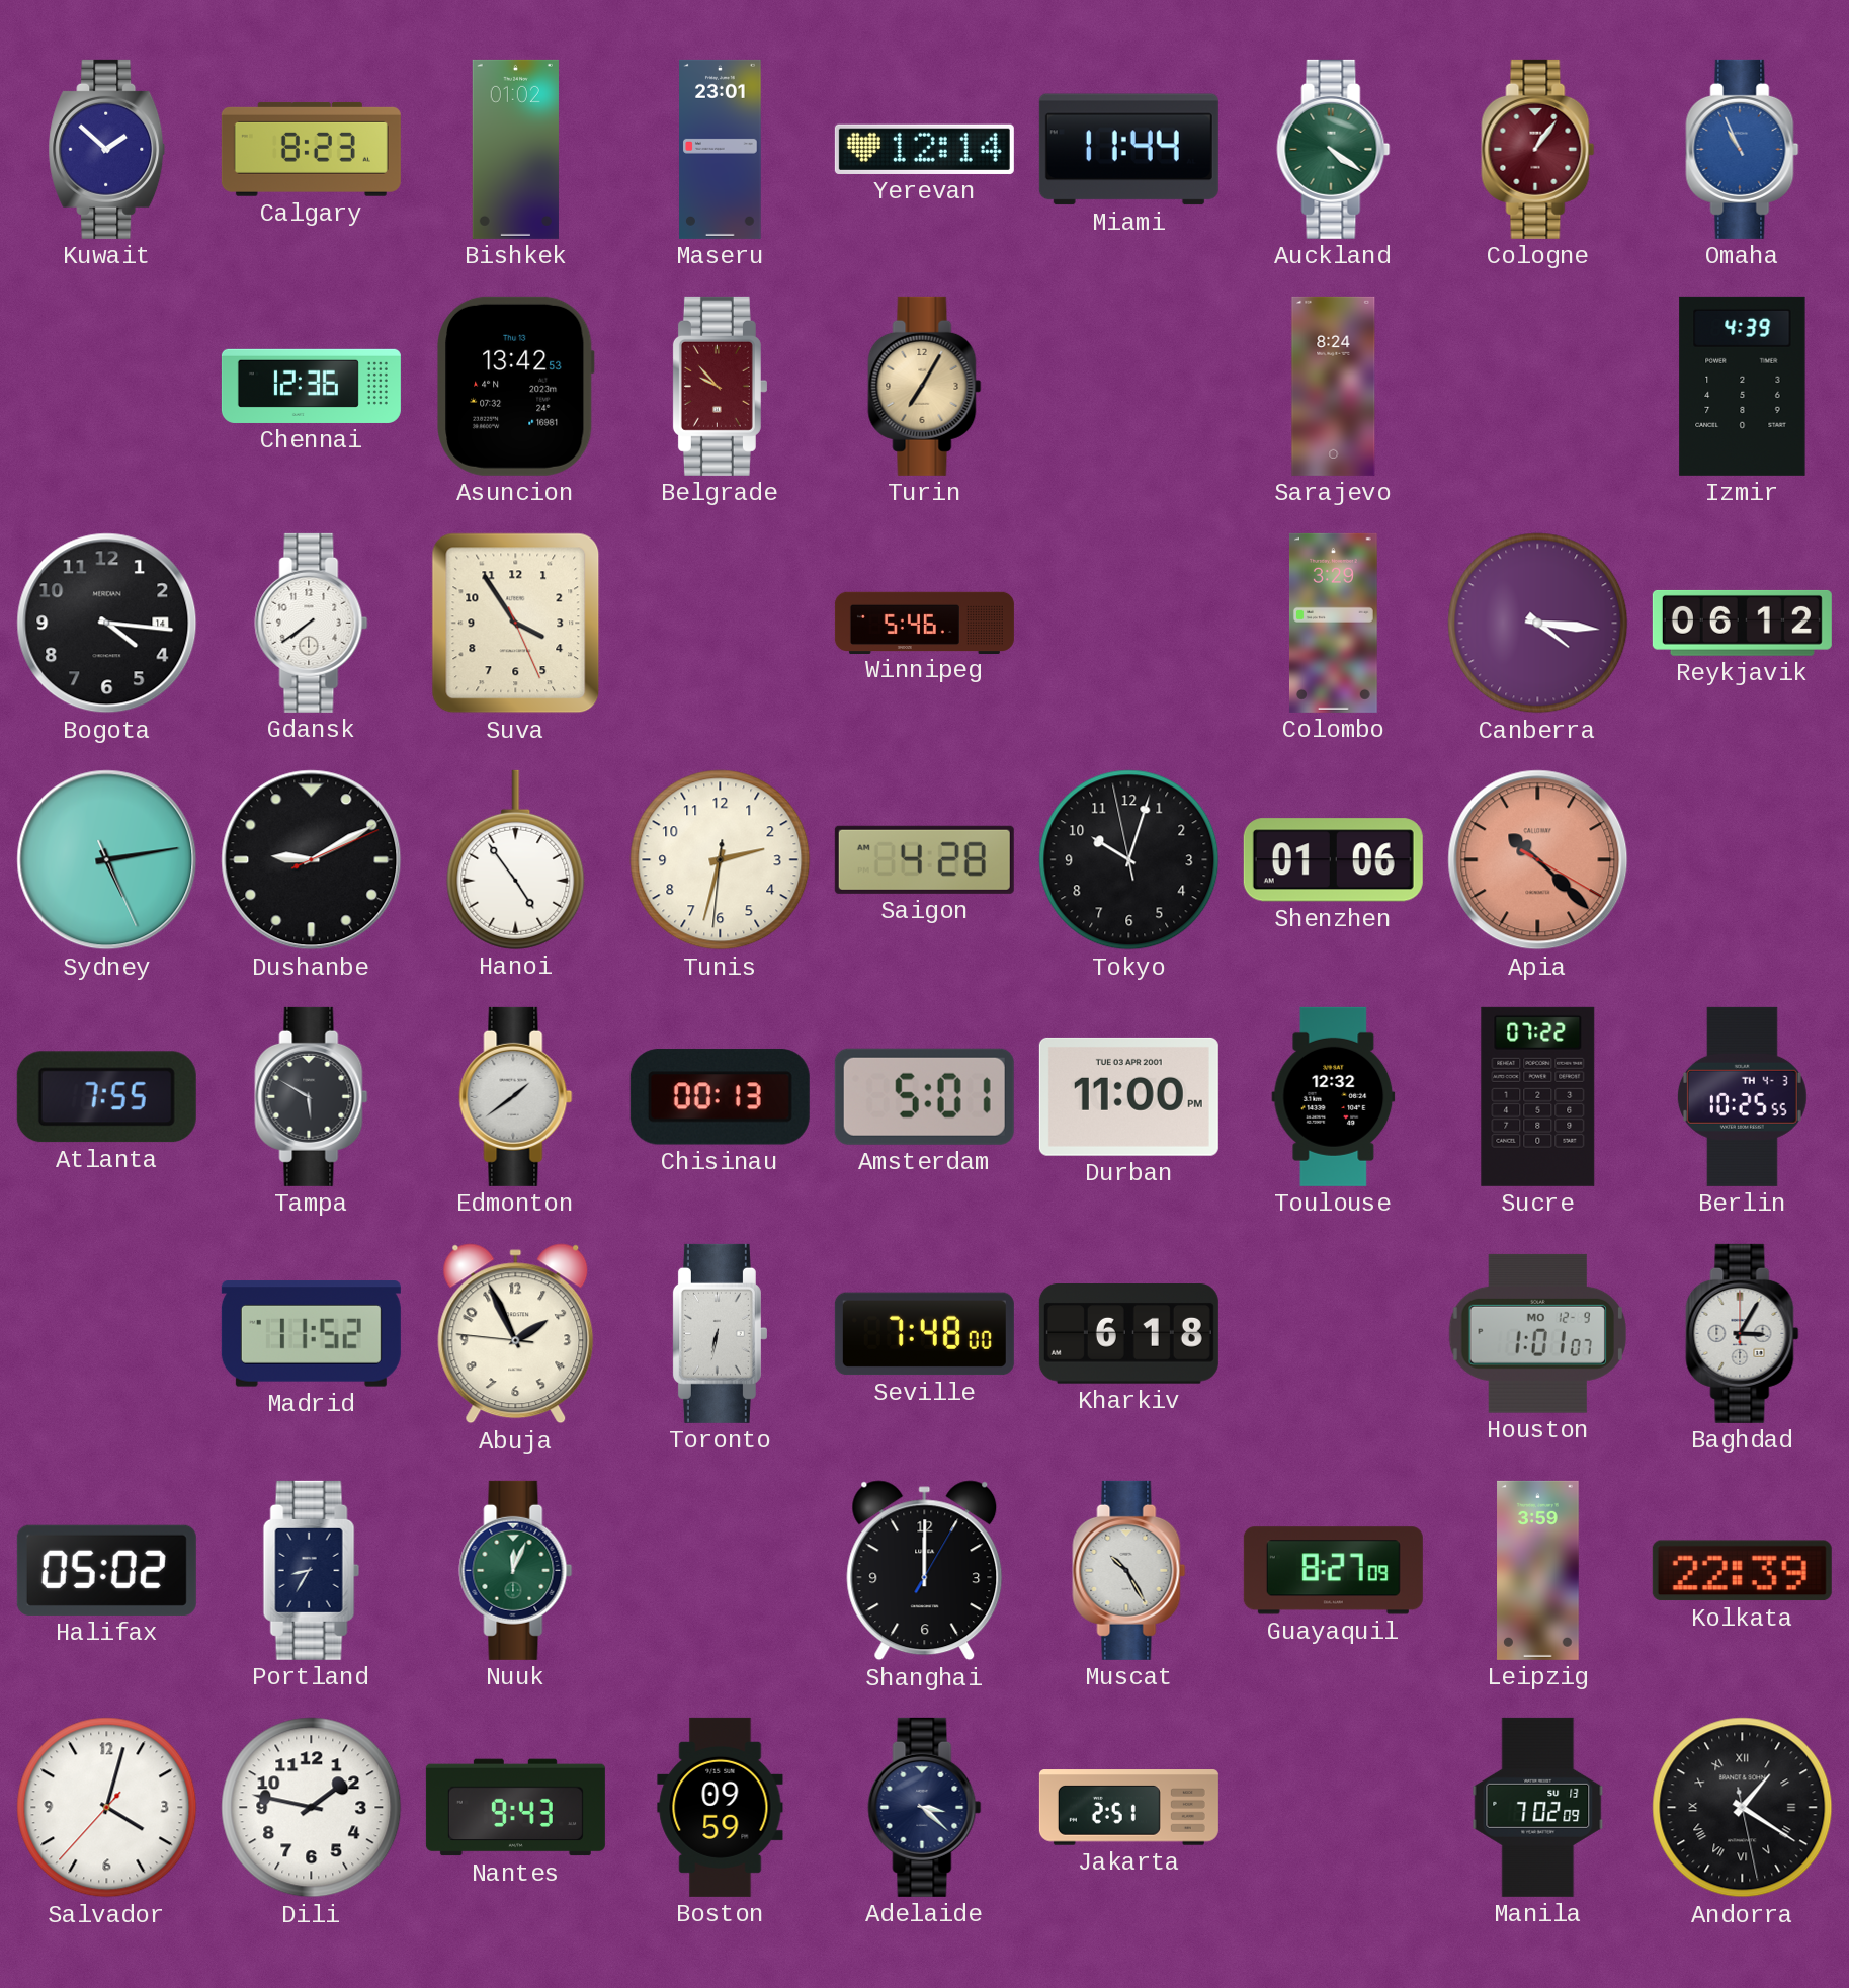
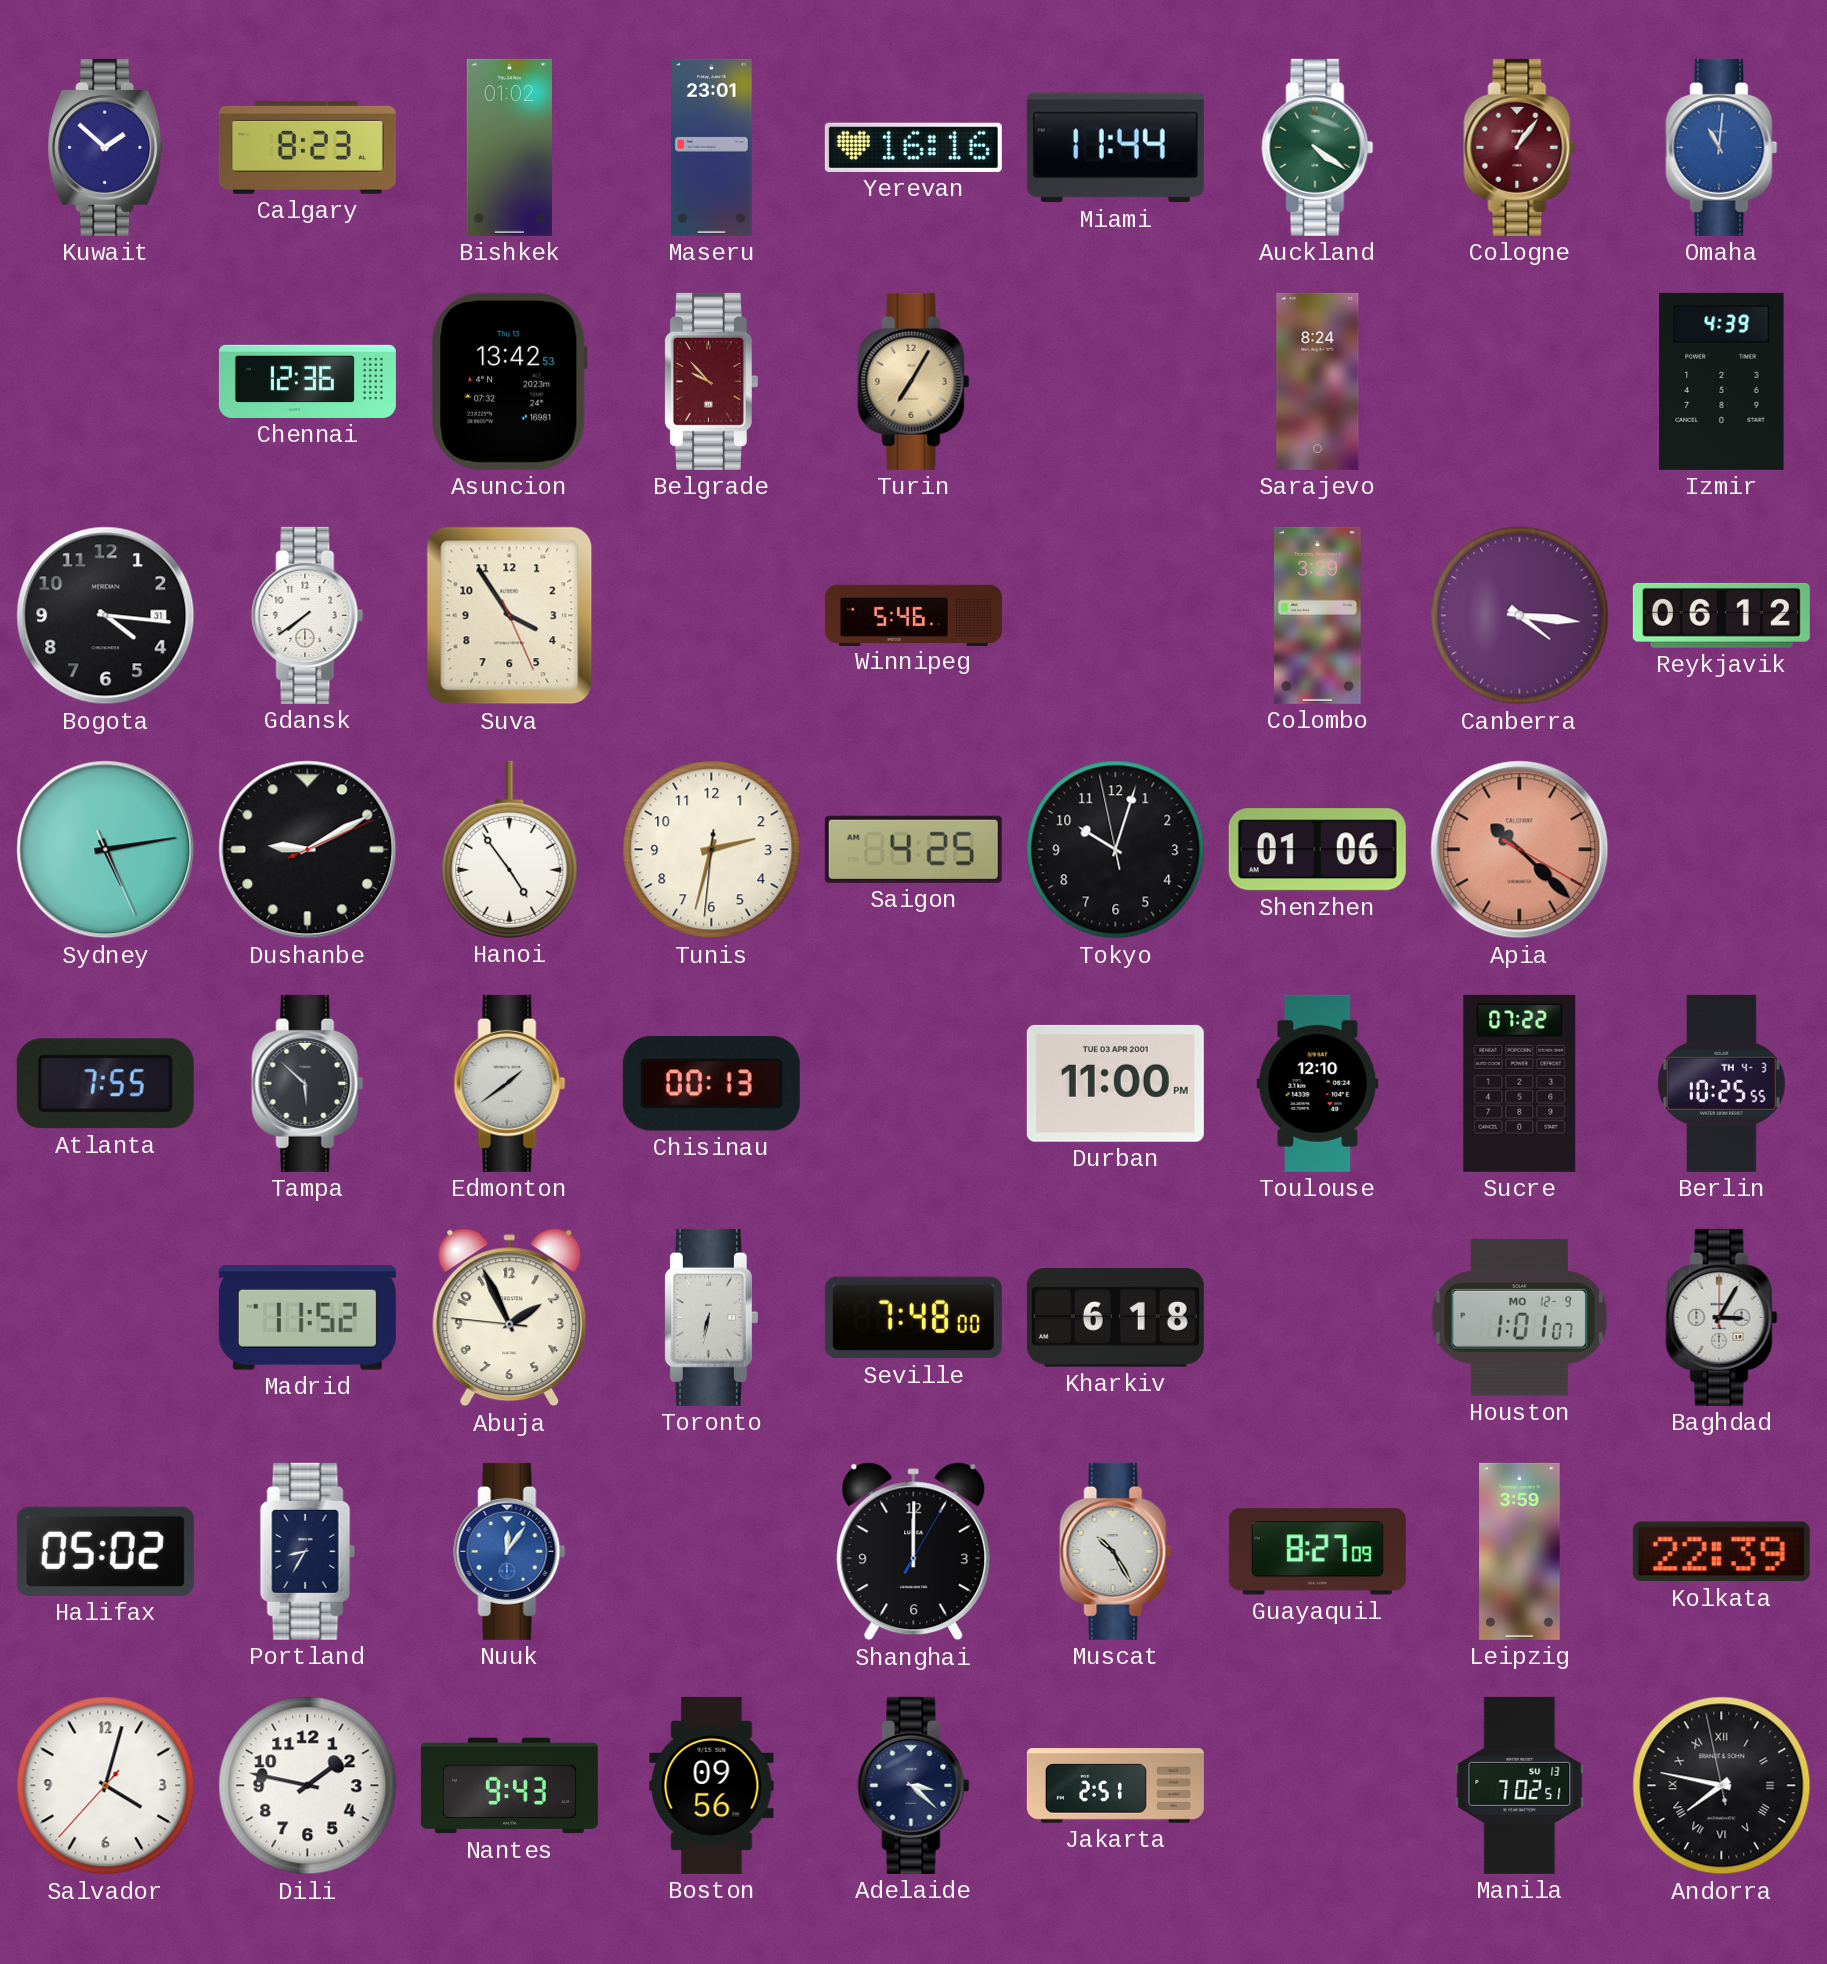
Yerevan: 12:14 -> 16:16 (913, 147)
Omaha: 10:56 -> 11:01 (1722, 147)
Bogota date: 14 -> 31 (106, 616)
Saigon: 4:28 -> 4:25 (913, 849)
Tampa: 5:50 -> 5:52 (308, 1083)
Amsterdam: 5:01 -> none (924, 1096)
Toulouse: 12:32 -> 12:10 (1318, 1083)
Nuuk: 12:04 -> 12:06 (510, 1551)
Nuuk dial: green -> blue (510, 1551)
Boston: 09:59 -> 09:56 (712, 1785)
Manila: 7:02:09 -> 7:02:51 (1520, 1785)
Andorra: 1:20 -> 7:46 (1722, 1786)
